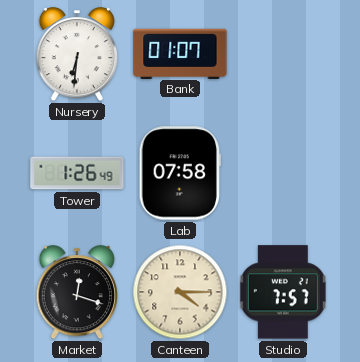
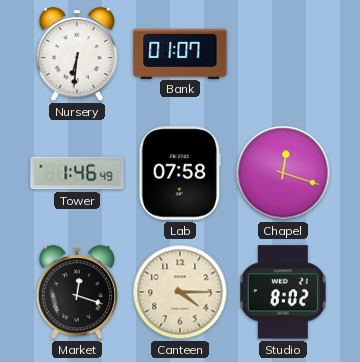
Tower: 1:26 -> 1:46 (77, 173)
Chapel: none -> 12:18 (283, 173)
Studio: 7:57 -> 8:02 (283, 292)
